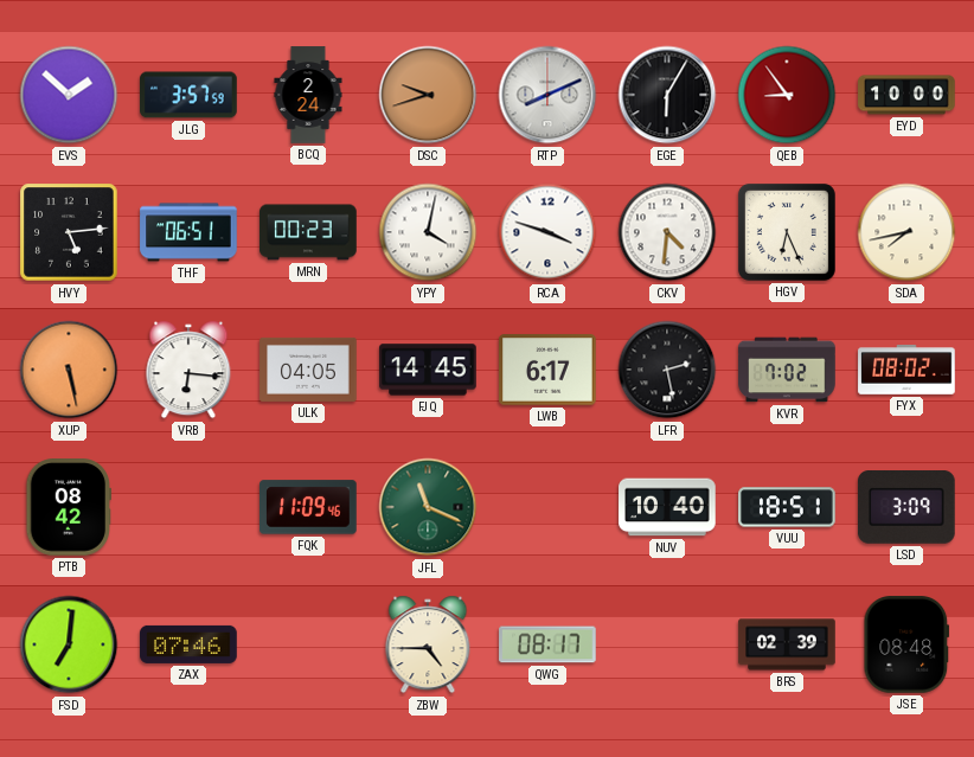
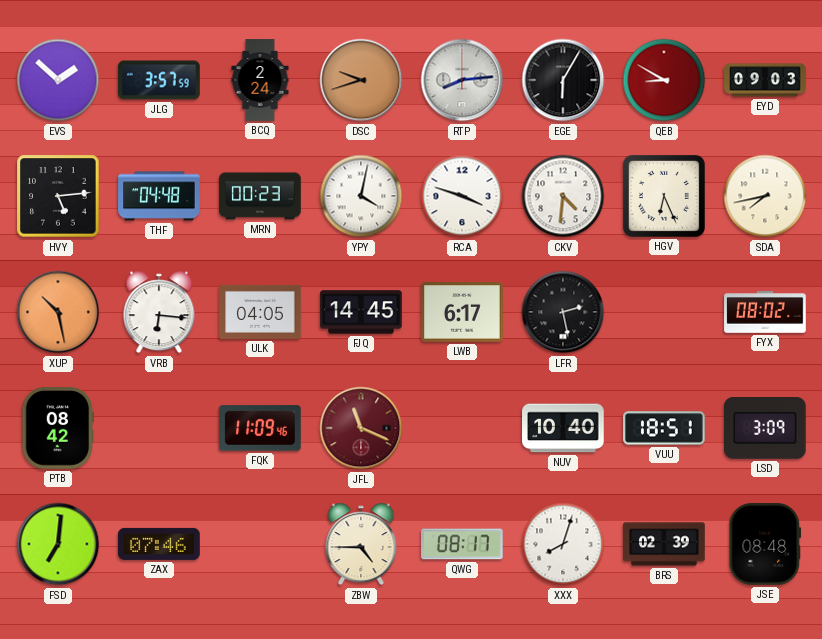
RTP: 8:11 -> 8:14 (462, 80)
QEB: 8:54 -> 8:50 (664, 80)
EYD: 10:00 -> 09:03 (765, 80)
THF: 06:51 -> 04:48 (159, 196)
XUP: 5:28 -> 10:28 (58, 312)
KVR: 7:02 -> none (787, 370)
JFL dial: green -> burgundy (361, 428)
XXX: none -> 8:03 (563, 544)
